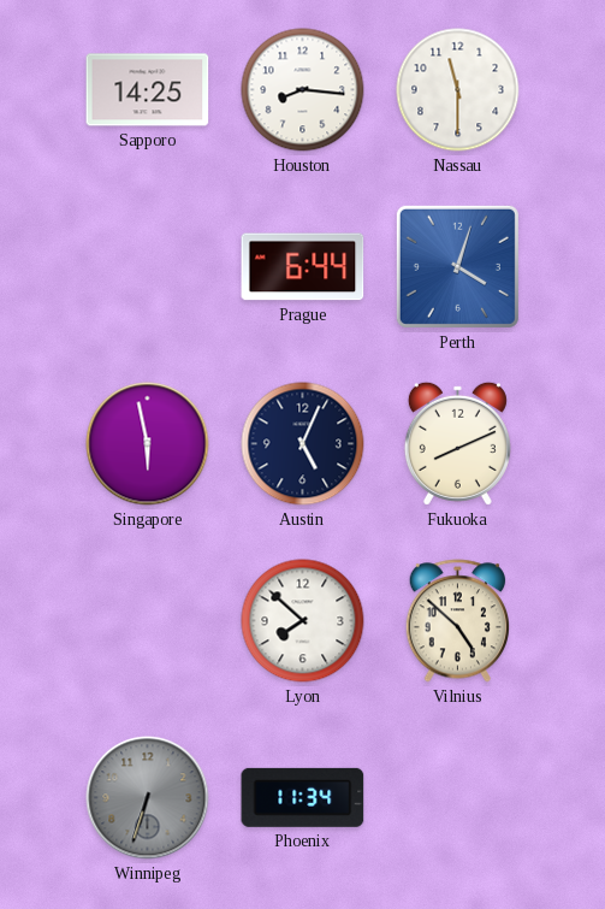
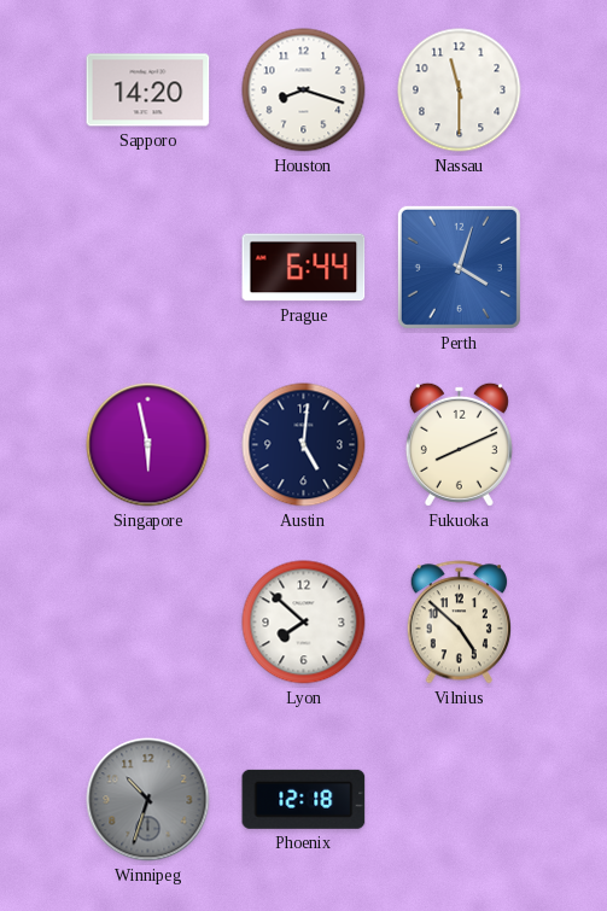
Sapporo: 14:25 -> 14:20 (148, 90)
Houston: 8:16 -> 8:18 (304, 90)
Austin: 5:04 -> 5:01 (304, 445)
Winnipeg: 6:33 -> 10:33 (148, 800)
Phoenix: 11:34 -> 12:18 (304, 799)
